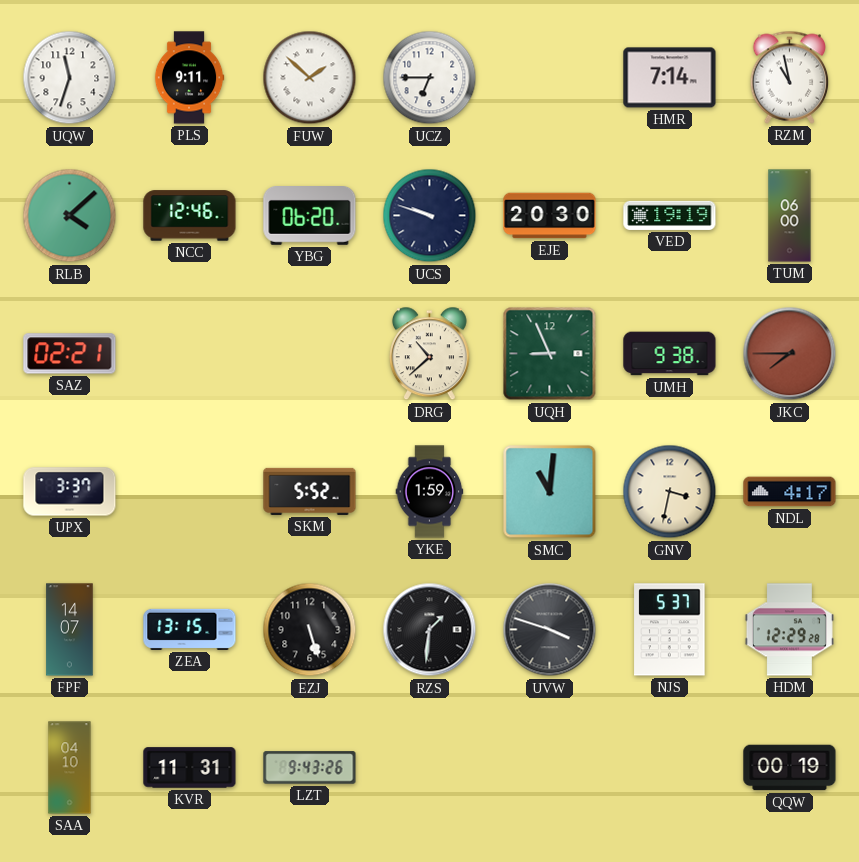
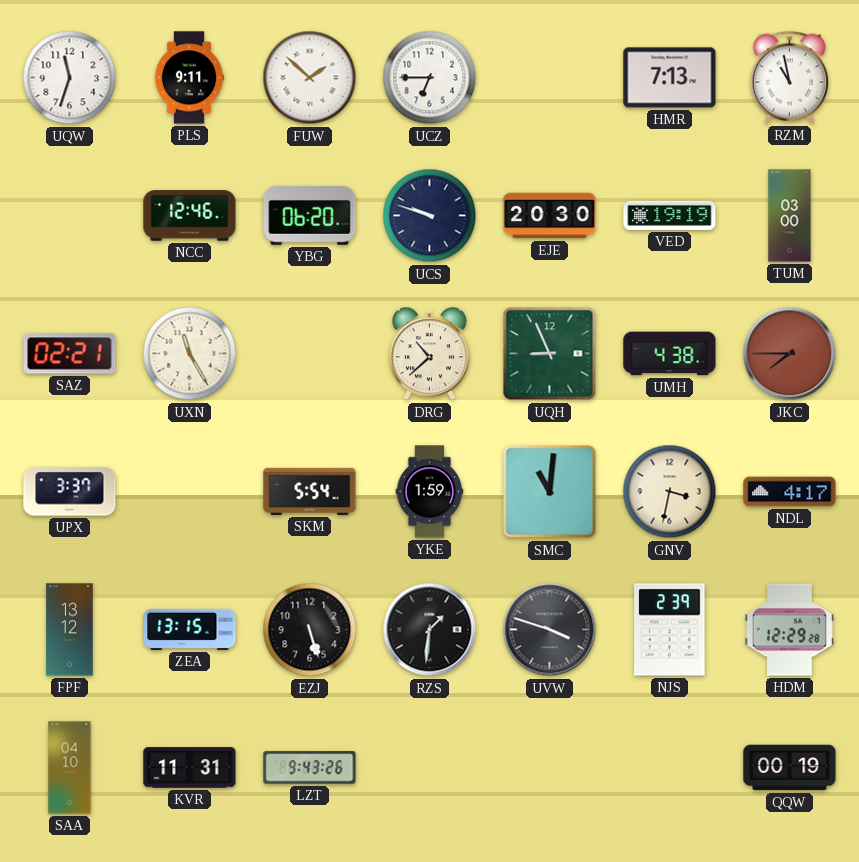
HMR: 7:14 -> 7:13 (670, 78)
RLB: 4:08 -> none (70, 216)
TUM: 06:00 -> 03:00 (790, 216)
UXN: none -> 11:25 (190, 354)
UMH: 9:38 -> 4:38 (670, 354)
SKM: 5:52 -> 5:54 (310, 491)
FPF: 14:07 -> 13:12 (70, 630)
NJS: 5:37 -> 2:39 (670, 630)
